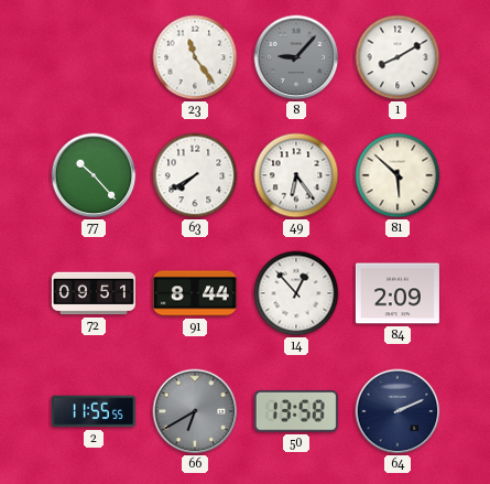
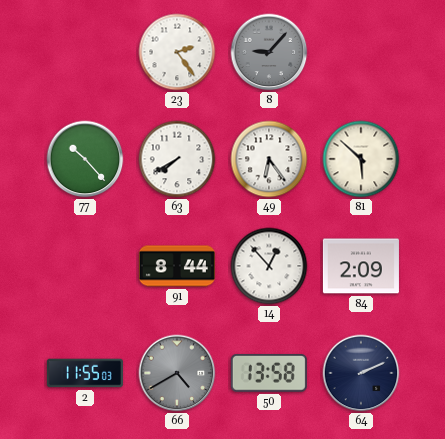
23: 11:24 -> 2:24 (177, 52)
1: 8:10 -> none (398, 57)
72: 09:51 -> none (94, 293)
2: 11:55:55 -> 11:55:03 (85, 373)
66: 6:40 -> 4:40 (177, 373)
